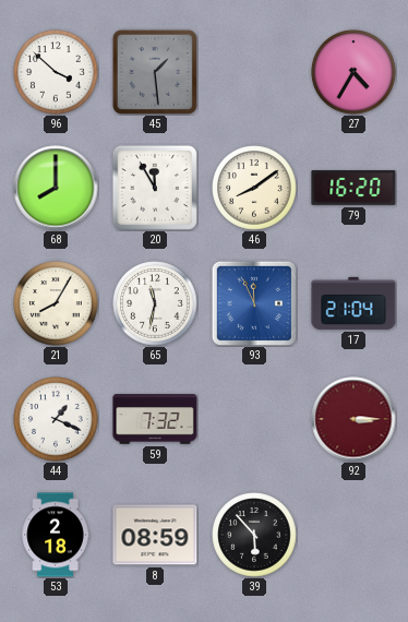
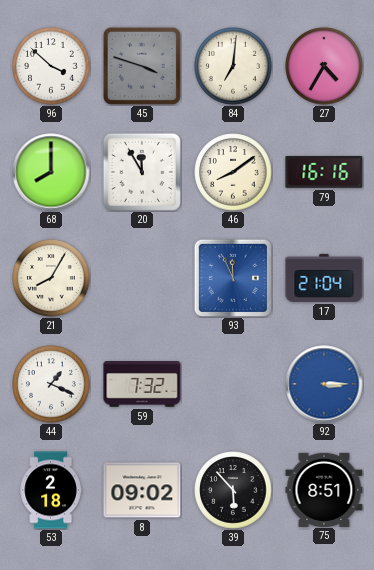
45: 1:29 -> 3:48 (142, 66)
84: none -> 7:01 (233, 66)
79: 16:20 -> 16:16 (324, 172)
65: 11:32 -> none (155, 303)
92 dial: burgundy -> blue (324, 384)
8: 08:59 -> 09:02 (142, 490)
75: none -> 8:51 (324, 489)
